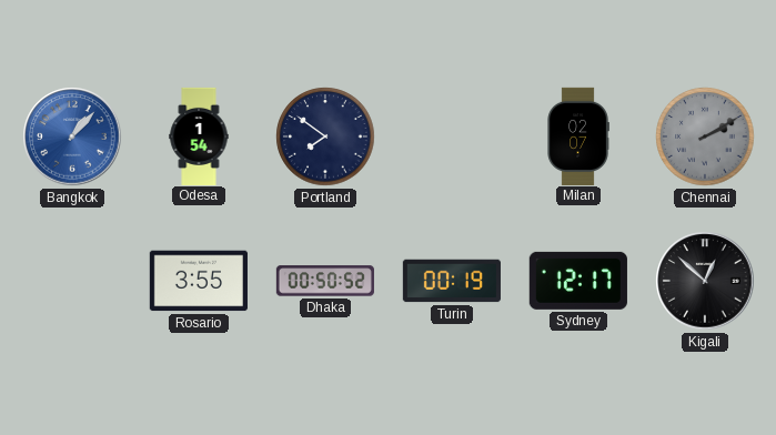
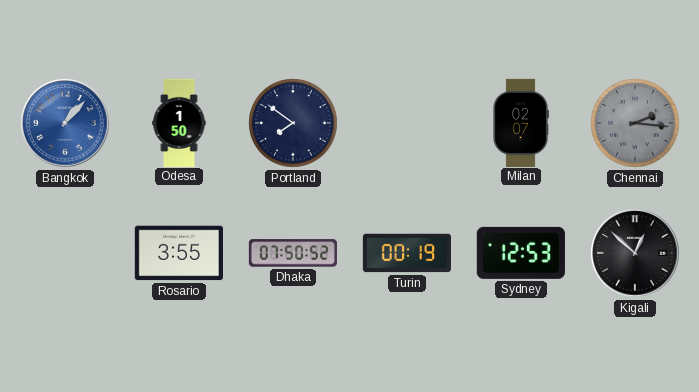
Odesa: 1:54 -> 1:50 (179, 122)
Chennai: 2:10 -> 2:16 (635, 123)
Dhaka: 00:50 -> 07:50 (293, 253)
Sydney: 12:17 -> 12:53 (521, 253)
